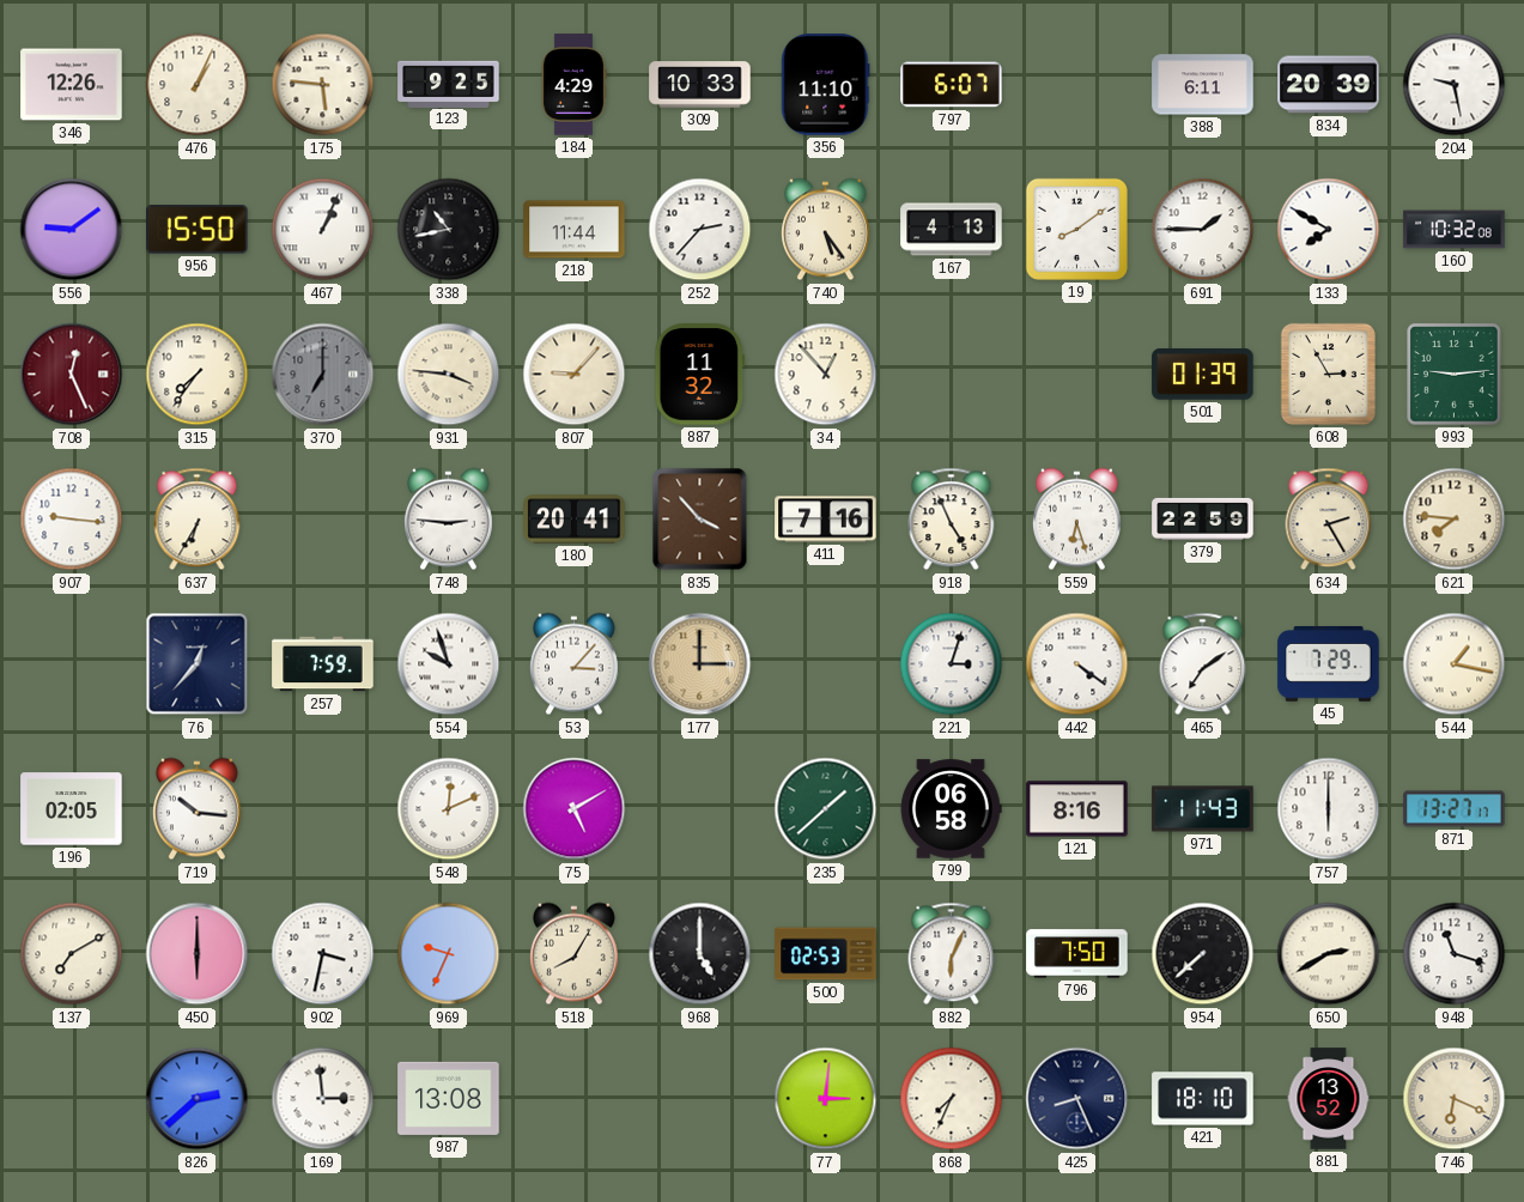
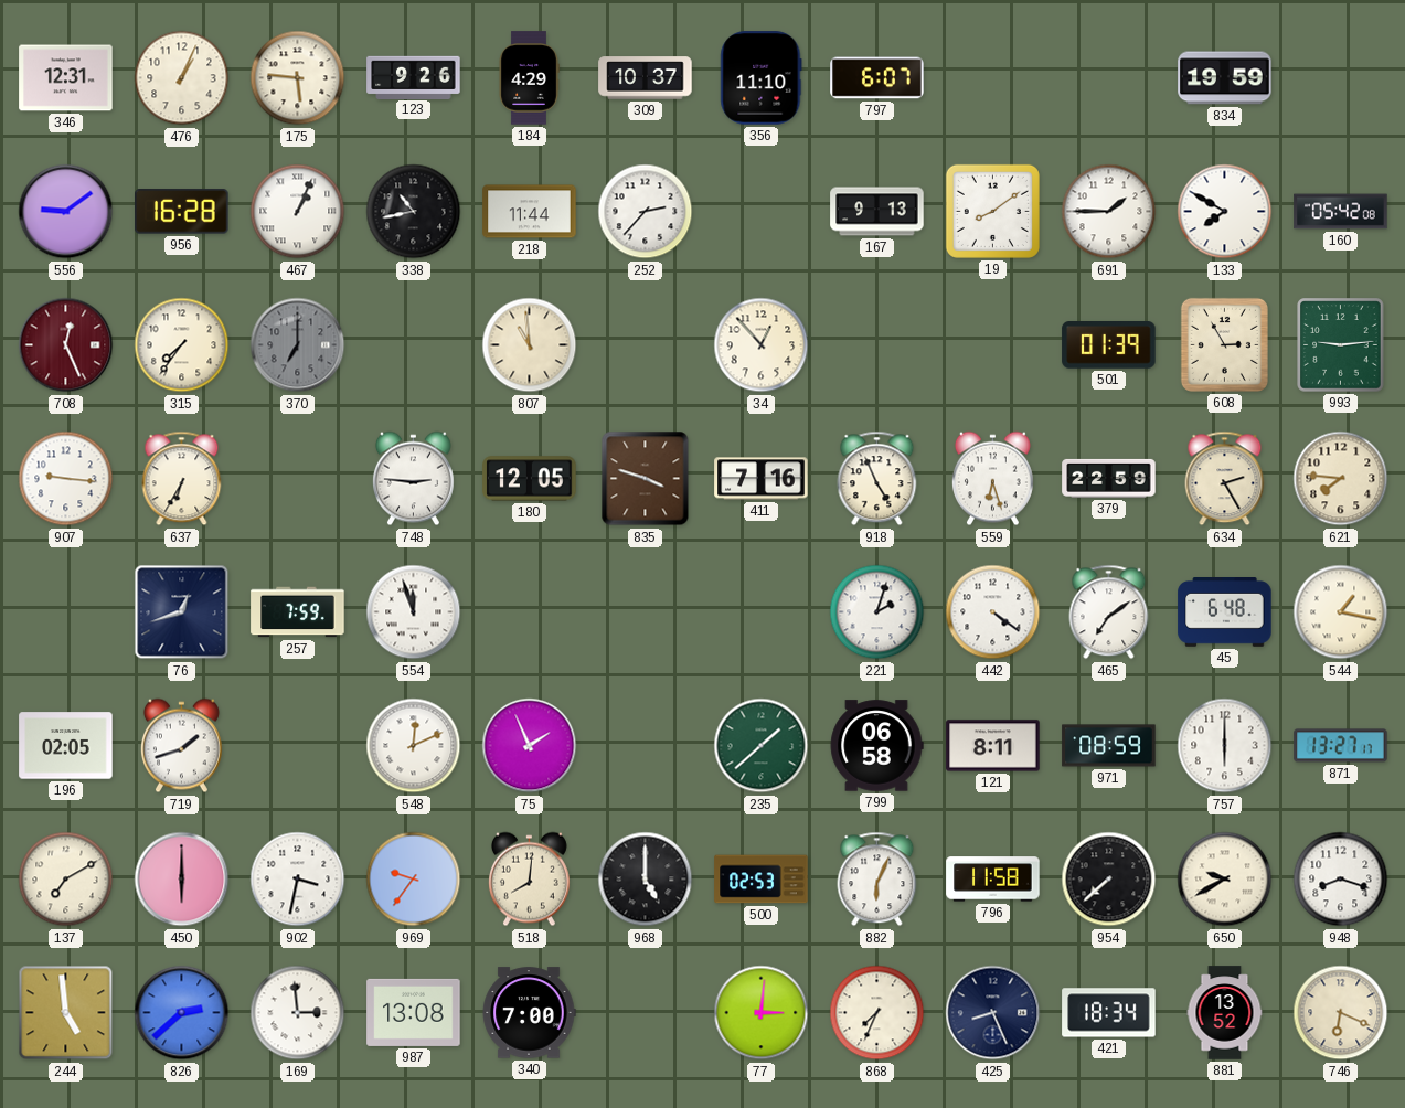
346: 12:26 -> 12:31 (66, 78)
123: 9:25 -> 9:26 (414, 77)
309: 10:33 -> 10:37 (646, 78)
388: 6:11 -> none (1203, 85)
834: 20:39 -> 19:59 (1225, 78)
204: 9:28 -> none (1455, 85)
956: 15:50 -> 16:28 (182, 212)
740: 5:24 -> none (825, 230)
167: 4:13 -> 9:13 (877, 212)
160: 10:32 -> 05:42 (1341, 212)
931: 3:46 -> none (449, 375)
807: 9:07 -> 10:59 (530, 345)
887: 11:32 -> none (700, 375)
180: 20:41 -> 12:05 (530, 479)
835: 3:53 -> 3:48 (646, 479)
76: 12:37 -> 12:42 (182, 612)
554: 9:57 -> 11:57 (414, 612)
53: 3:07 -> none (573, 664)
177: 3:00 -> none (700, 664)
221: 3:03 -> 2:03 (877, 612)
45: 7:29 -> 6:48 (1225, 612)
719: 10:16 -> 1:42 (181, 746)
75: 5:10 -> 1:56 (530, 746)
121: 8:16 -> 8:11 (993, 746)
971: 11:43 -> 08:59 (1109, 746)
969: 9:34 -> 9:36 (414, 880)
518: 8:05 -> 8:01 (529, 880)
796: 7:50 -> 11:58 (993, 880)
650: 2:40 -> 9:40 (1225, 880)
948: 11:18 -> 8:18 (1341, 880)
244: none -> 4:59 (66, 1013)
340: none -> 7:00 (529, 1013)
421: 18:10 -> 18:34 (1109, 1013)
